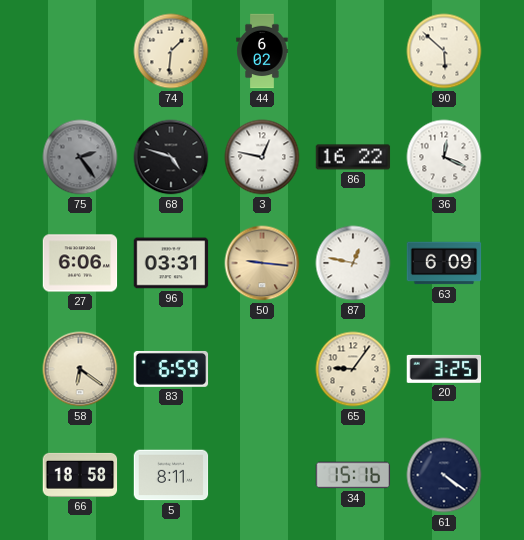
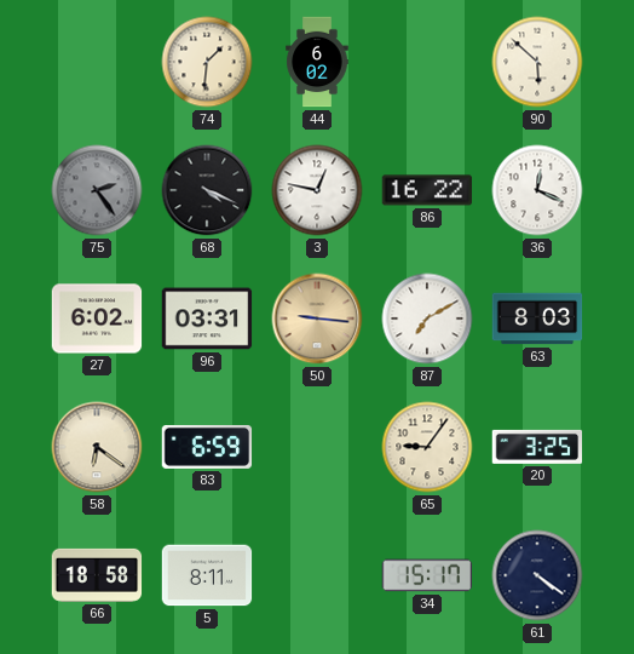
68: 4:48 -> 4:19 (207, 190)
27: 6:06 -> 6:02 (97, 319)
87: 12:47 -> 7:10 (427, 319)
63: 6:09 -> 8:03 (537, 319)
34: 15:16 -> 15:17 (427, 575)
